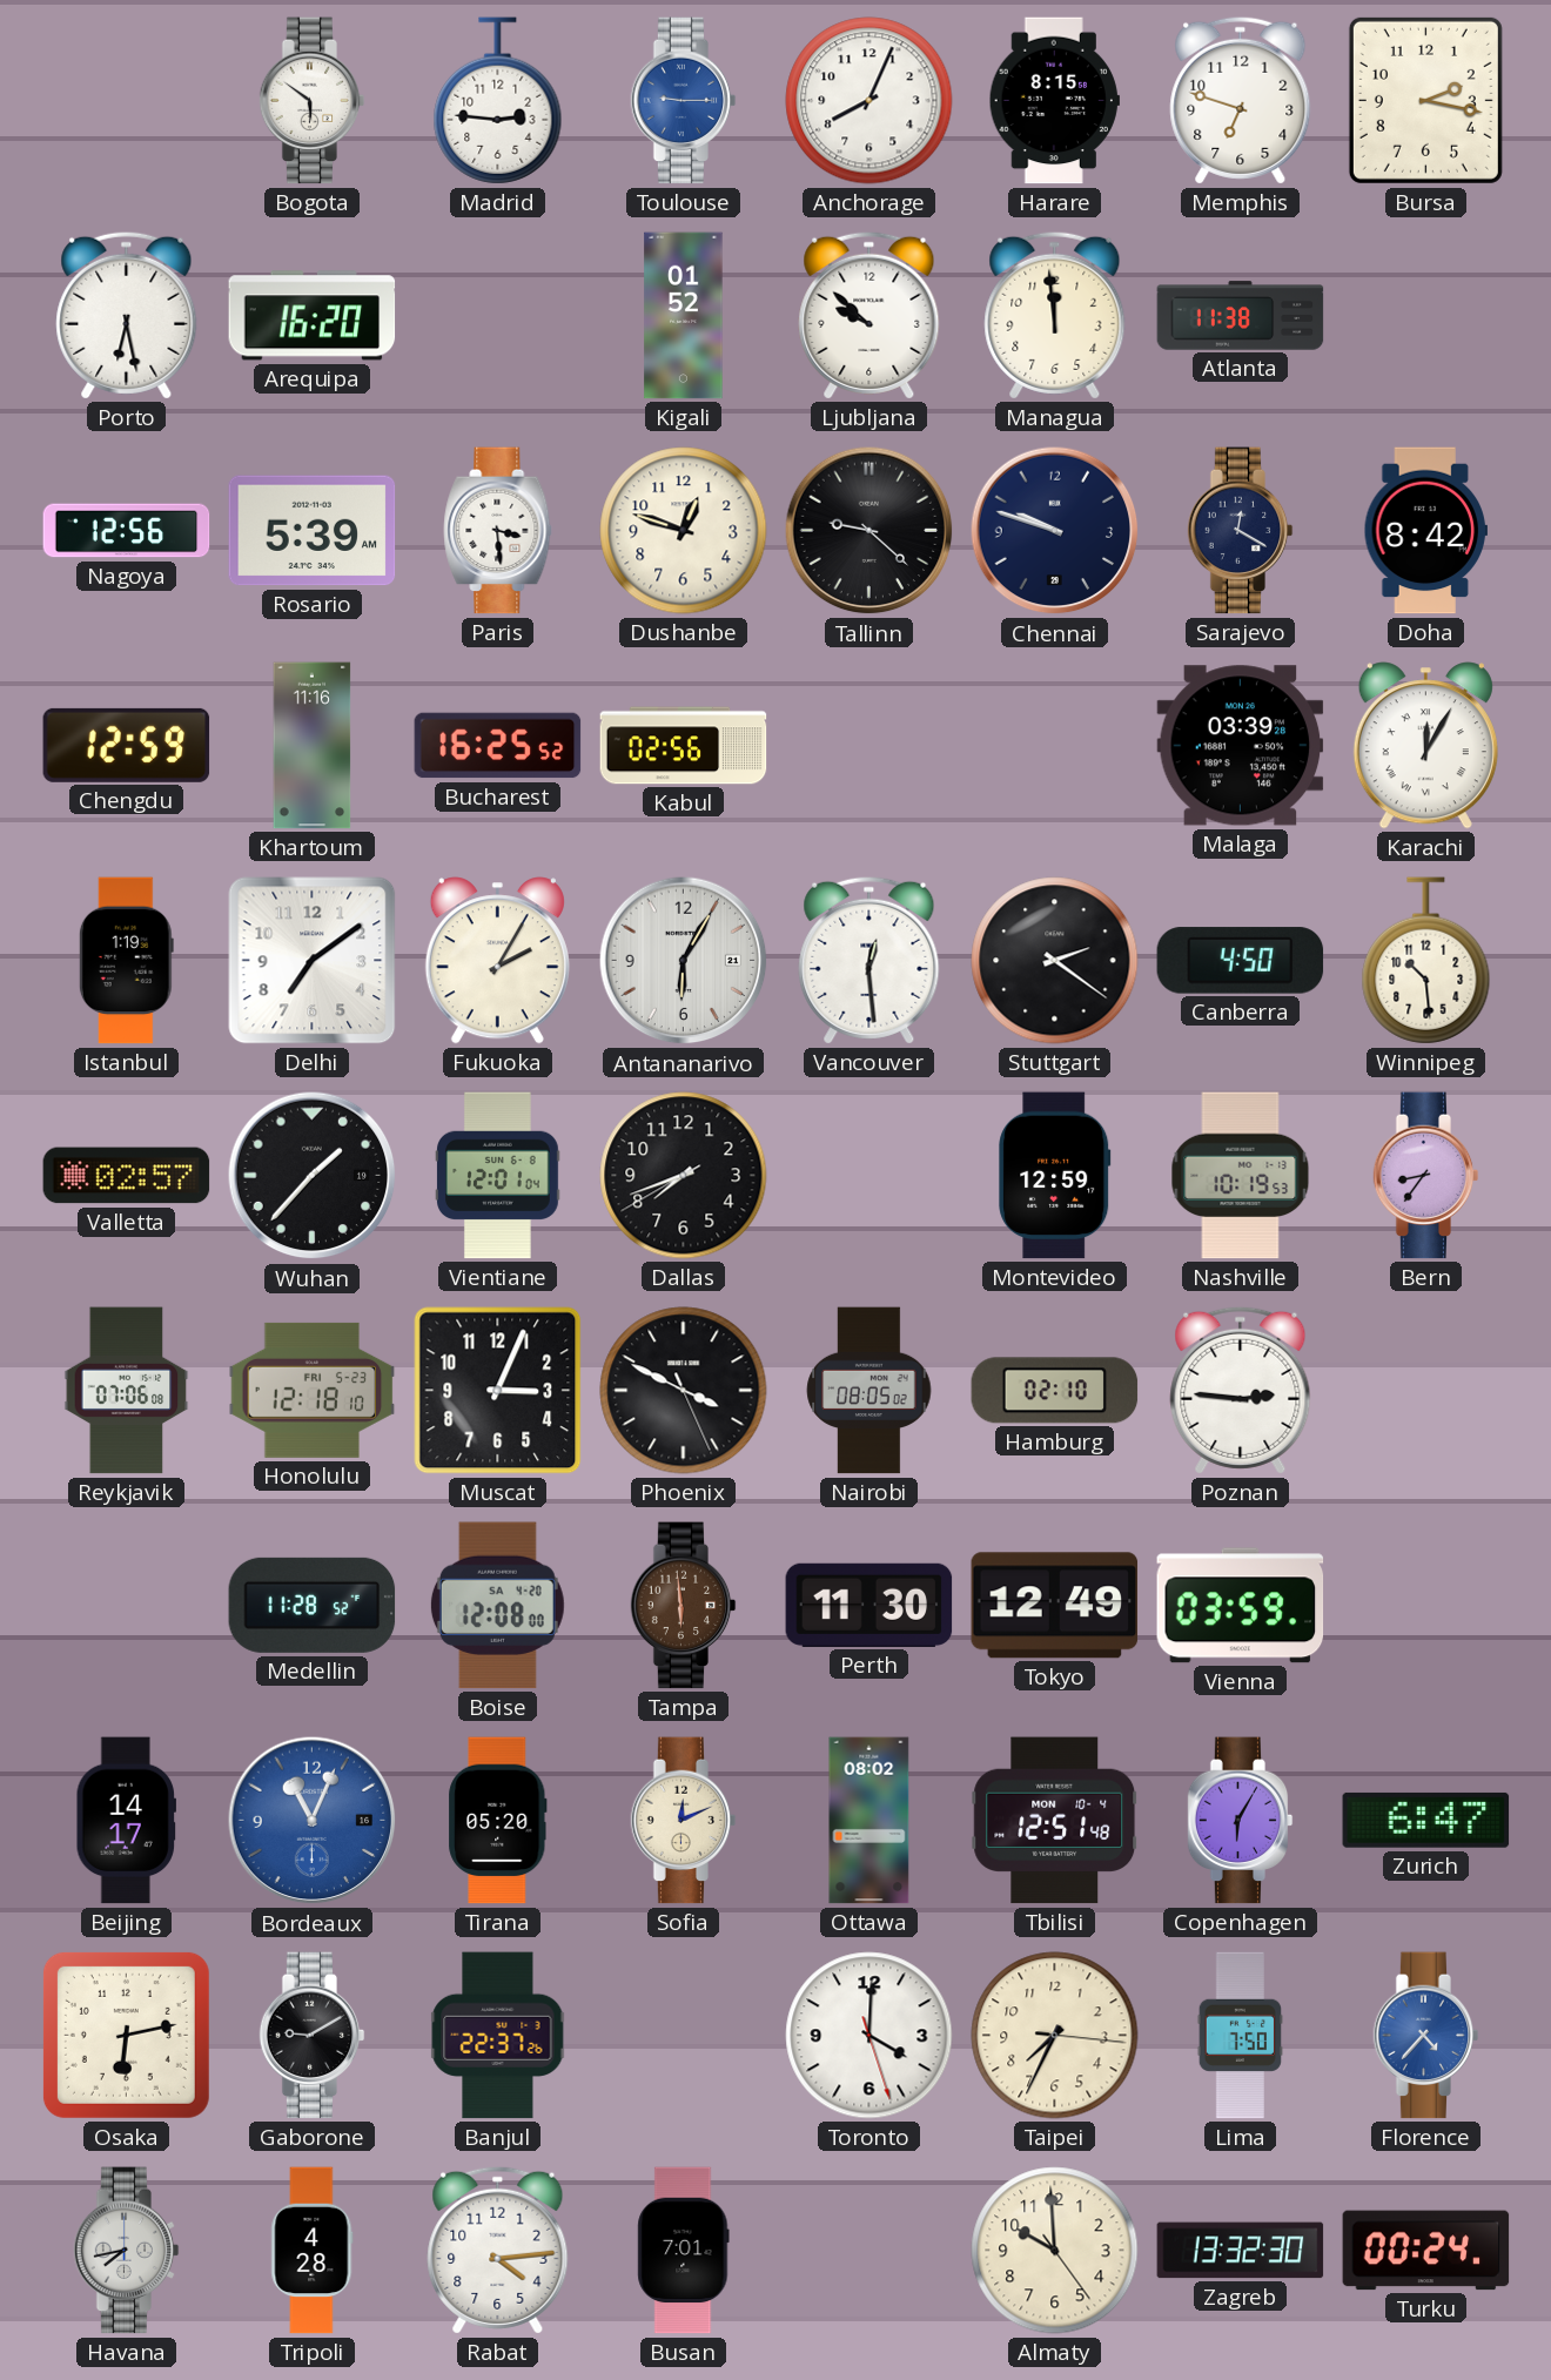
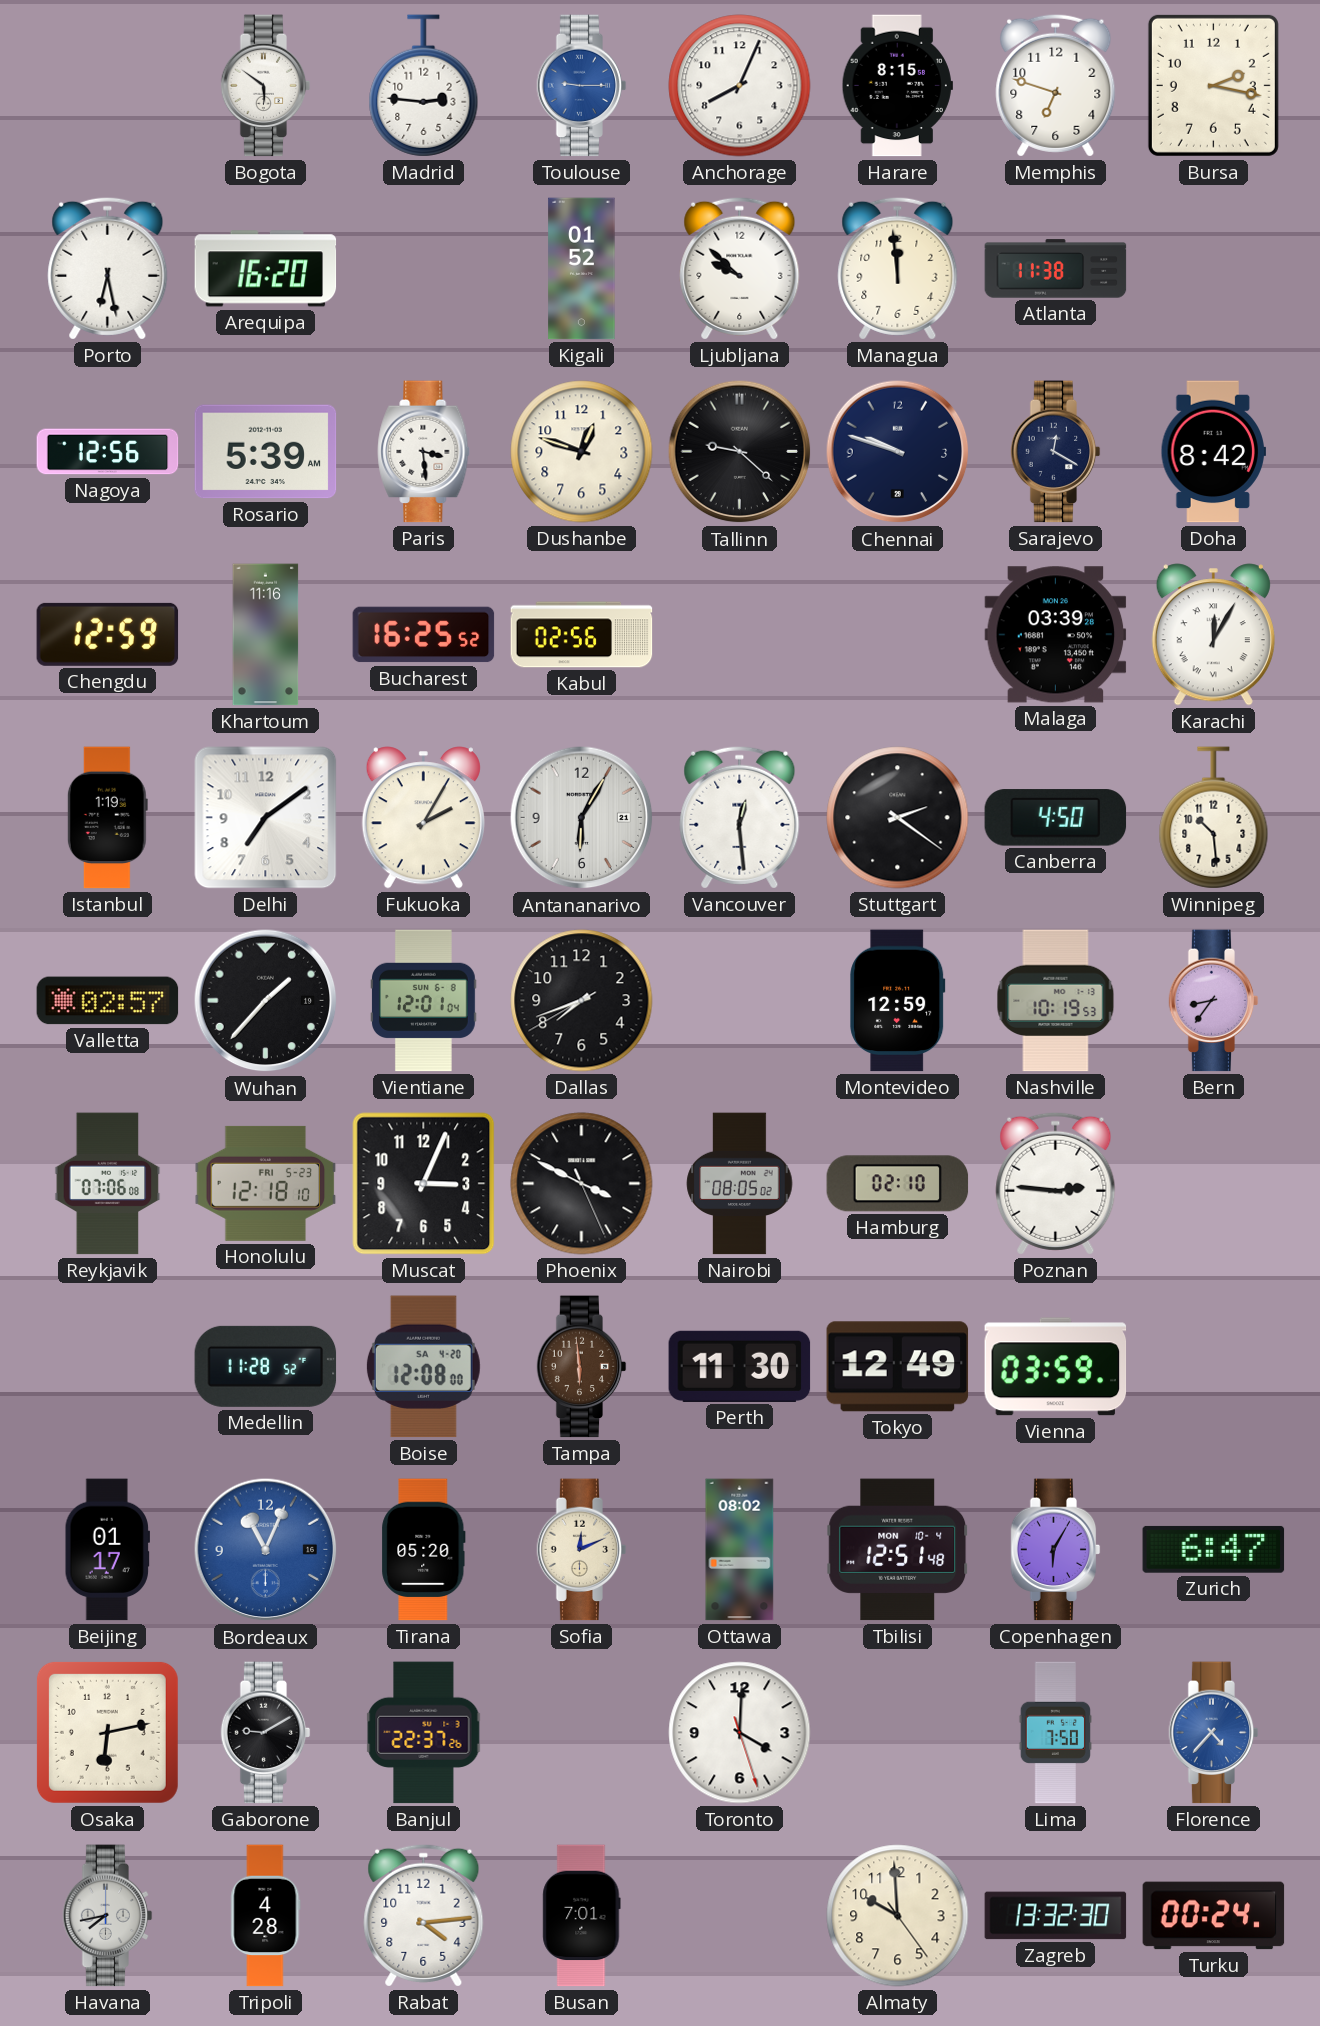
Beijing: 14:17 -> 01:17 (107, 1550)
Taipei: 7:34 -> none (1055, 2036)
